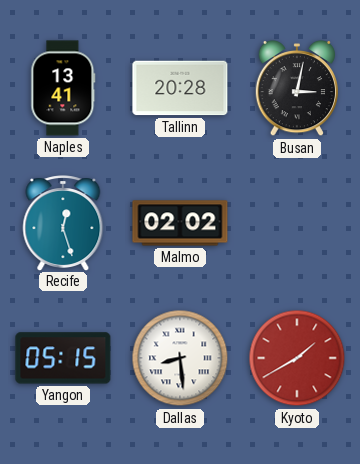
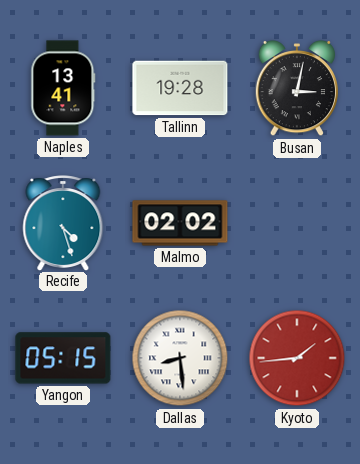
Tallinn: 20:28 -> 19:28 (180, 88)
Recife: 12:27 -> 4:27 (63, 223)
Kyoto: 1:40 -> 1:44 (297, 358)
